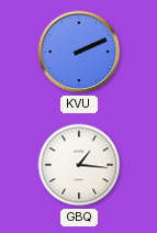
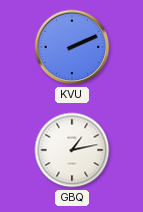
GBQ: 1:16 -> 1:13 (72, 150)
